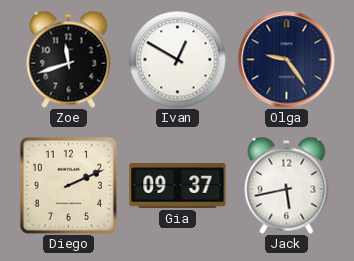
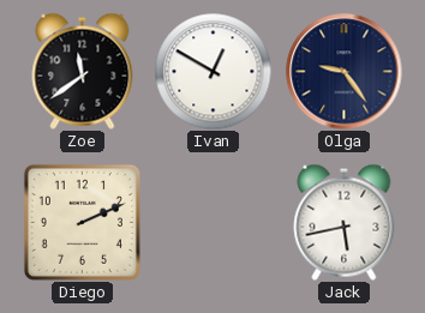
Zoe: 11:42 -> 11:39 (83, 71)
Gia: 09:37 -> none (178, 186)
